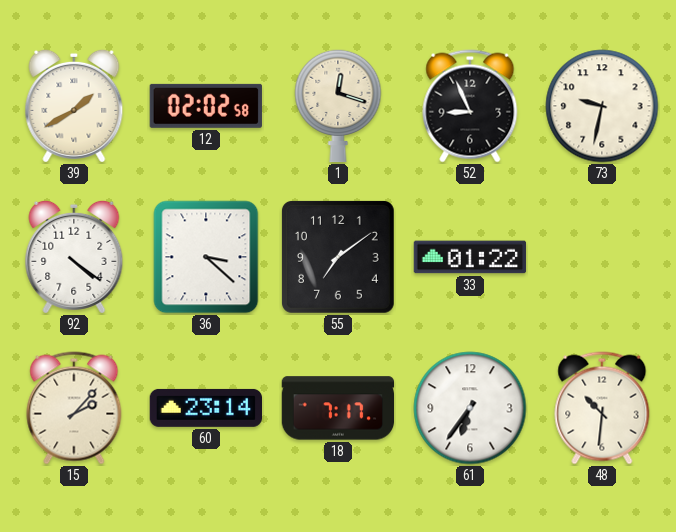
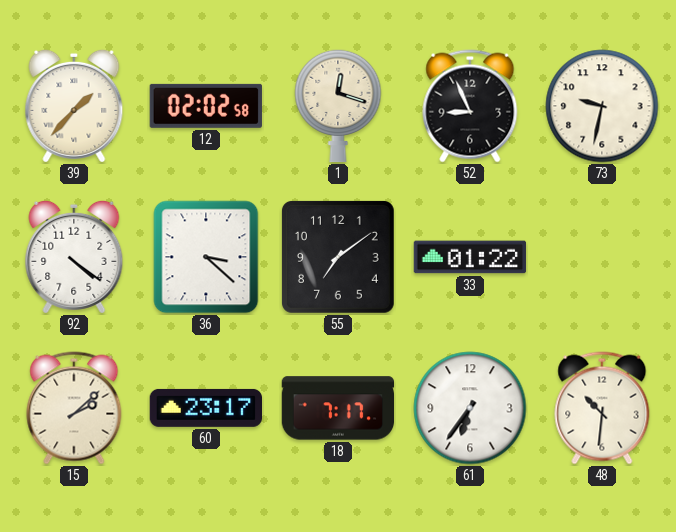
39: 1:40 -> 1:37 (74, 106)
15: 2:07 -> 2:08 (74, 408)
60: 23:14 -> 23:17 (205, 408)
